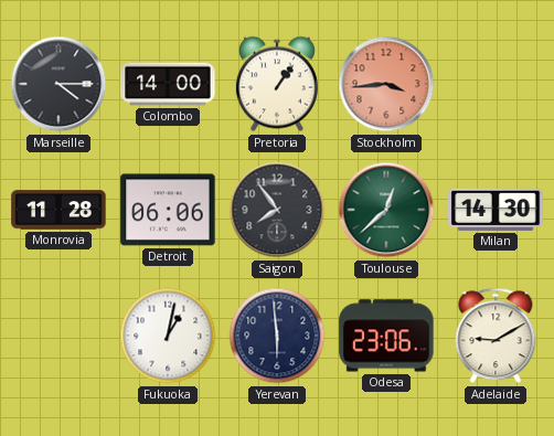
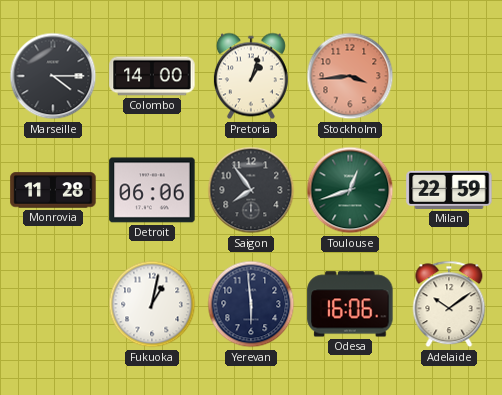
Pretoria: 1:06 -> 1:03 (251, 76)
Toulouse: 12:38 -> 12:42 (350, 190)
Milan: 14:30 -> 22:59 (449, 190)
Odesa: 23:06 -> 16:06 (350, 304)
Adelaide: 9:10 -> 10:09 (449, 304)
